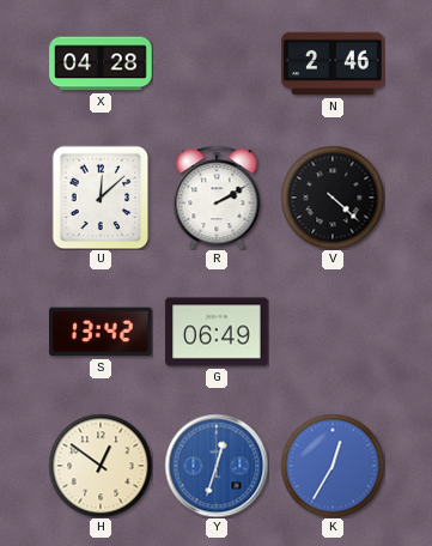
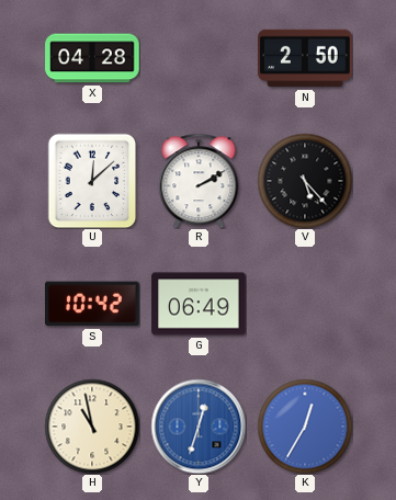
N: 2:46 -> 2:50 (305, 58)
V: 4:22 -> 5:23 (305, 181)
S: 13:42 -> 10:42 (93, 304)
H: 12:51 -> 10:58 (92, 427)
